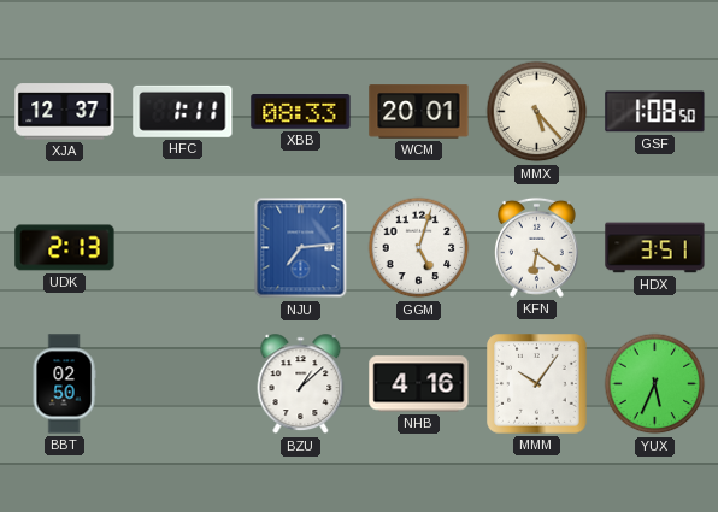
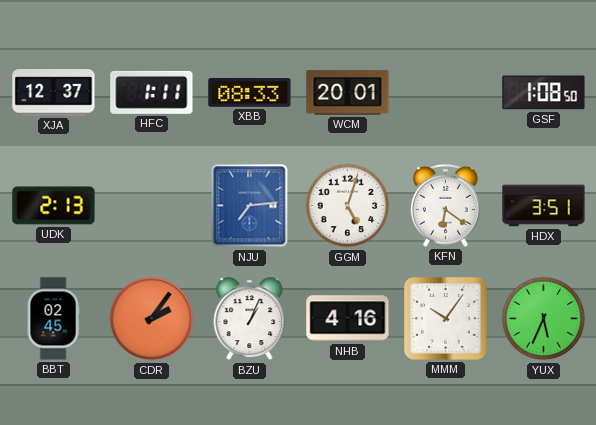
MMX: 5:23 -> none (537, 112)
BBT: 02:50 -> 02:45 (53, 319)
CDR: none -> 2:06 (152, 319)
BZU: 1:08 -> 1:04 (250, 319)
